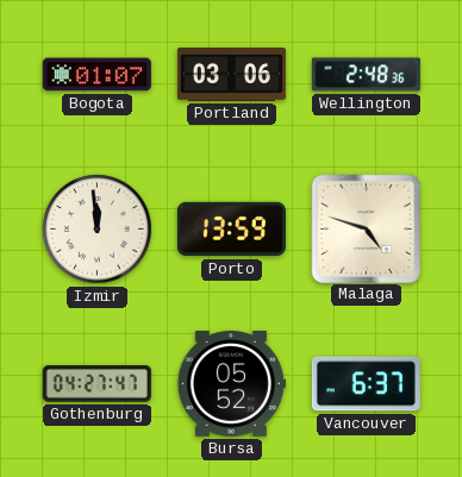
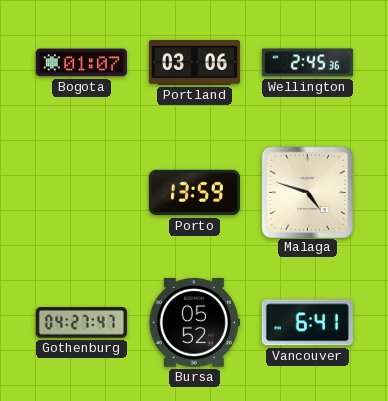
Wellington: 2:48 -> 2:45 (307, 63)
Izmir: 11:59 -> none (98, 230)
Vancouver: 6:37 -> 6:41 (307, 323)
